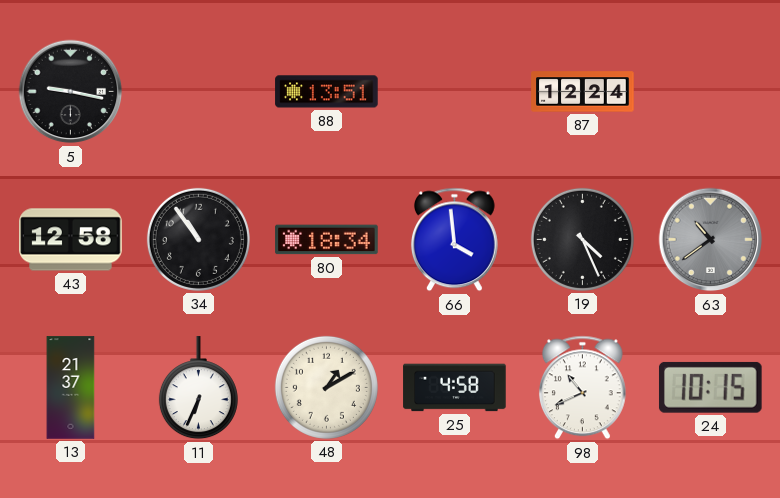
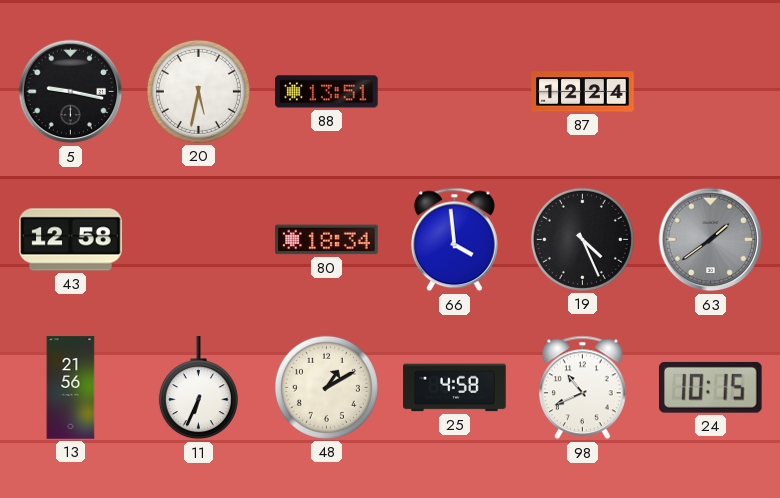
20: none -> 5:32 (198, 91)
34: 10:54 -> none (198, 239)
63: 10:39 -> 1:39 (711, 240)
13: 21:37 -> 21:56 (71, 388)
